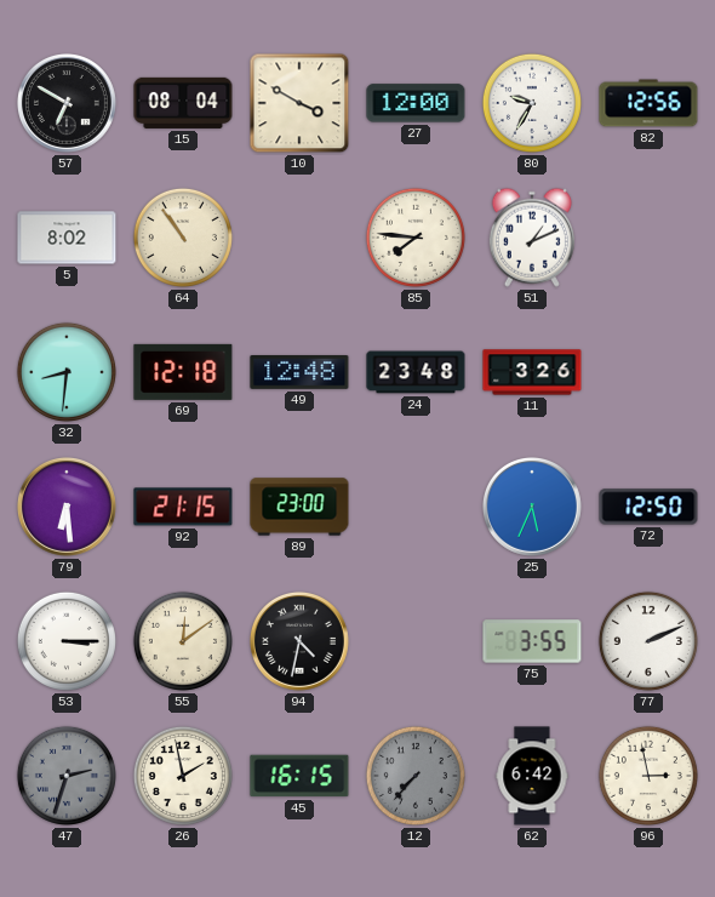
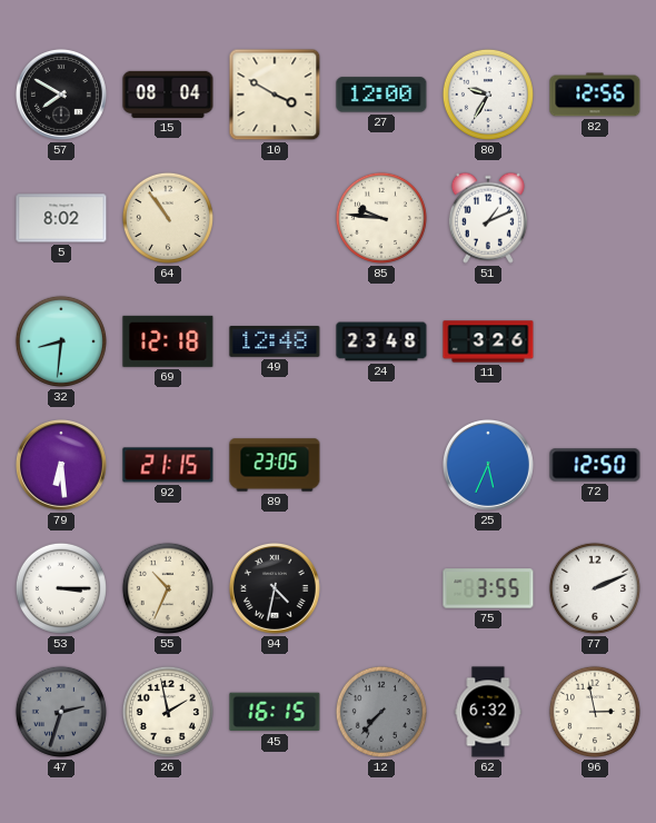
57: 6:50 -> 7:50 (61, 95)
85: 7:46 -> 9:46 (381, 218)
89: 23:00 -> 23:05 (275, 465)
55: 12:09 -> 10:34 (168, 588)
62: 6:42 -> 6:32 (488, 712)
